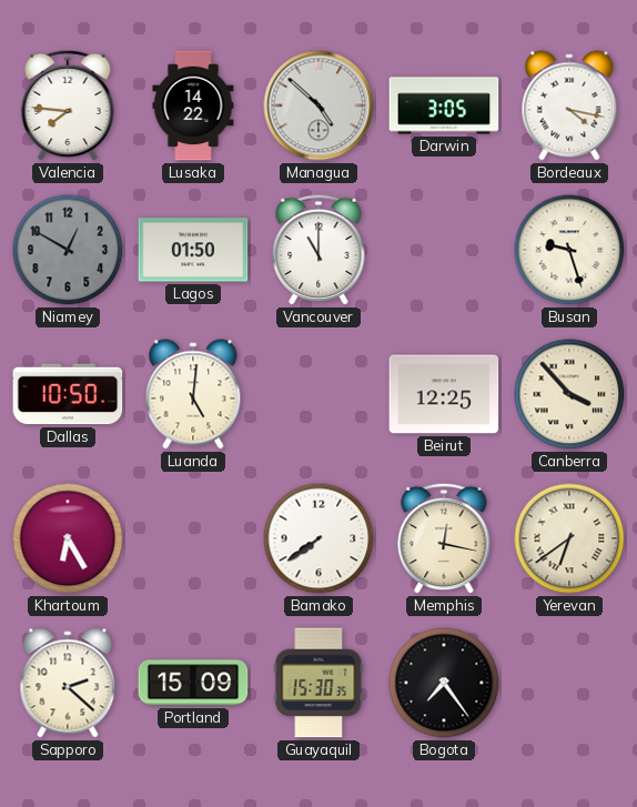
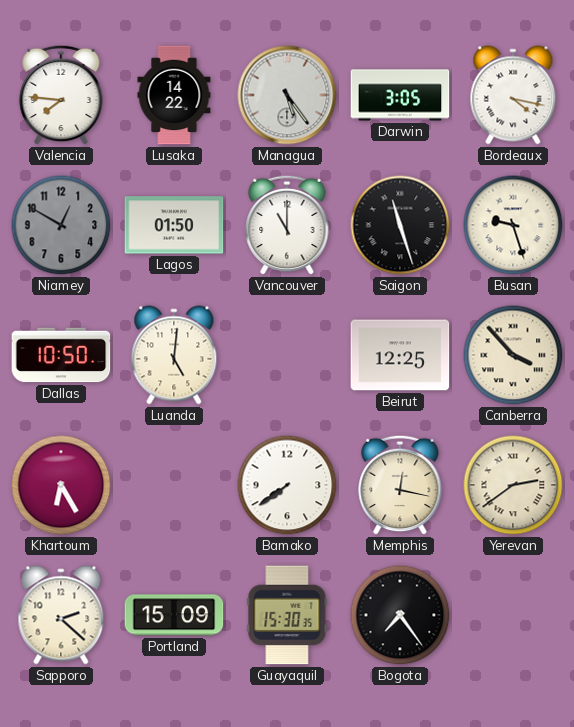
Managua: 4:52 -> 5:24 (287, 95)
Saigon: none -> 11:27 (400, 225)
Yerevan: 6:39 -> 2:39 (513, 485)
